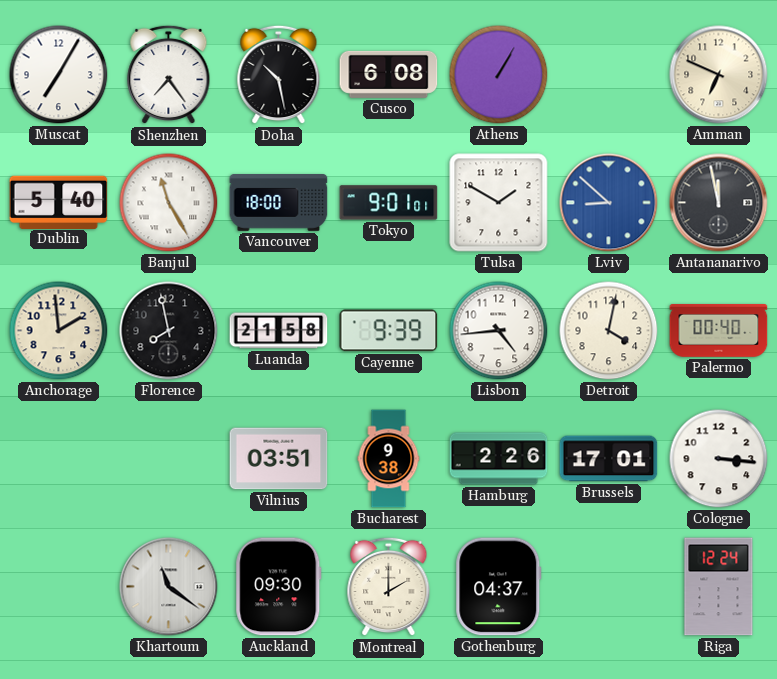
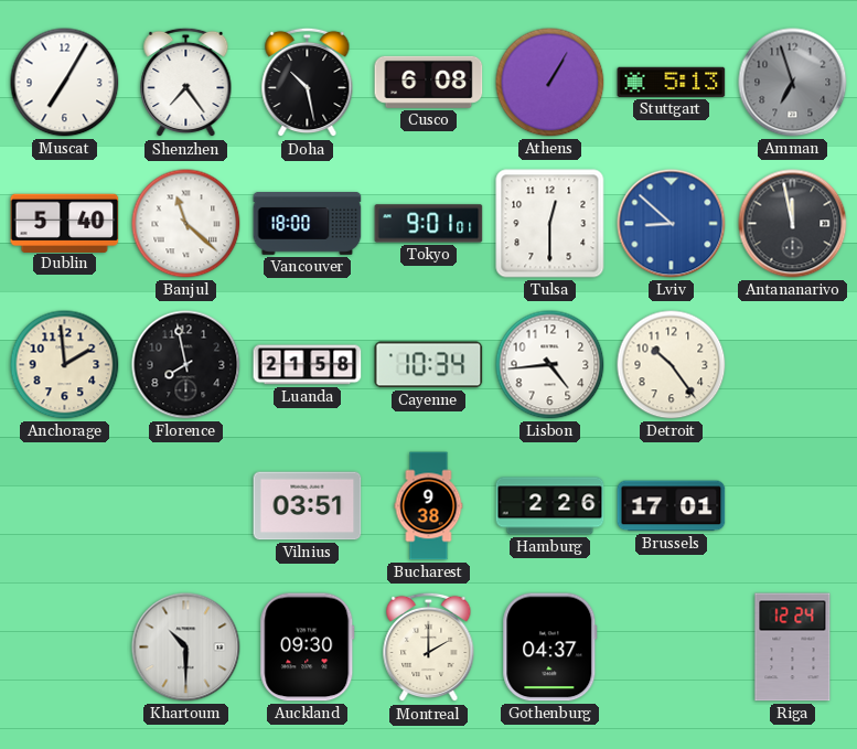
Stuttgart: none -> 5:13 (672, 82)
Amman: 6:49 -> 6:57 (793, 83)
Amman dial: cream -> grey (793, 83)
Banjul: 11:25 -> 11:22 (186, 224)
Tulsa: 1:50 -> 12:30 (550, 224)
Cayenne: 9:39 -> 10:34 (429, 365)
Detroit: 4:02 -> 10:24 (672, 365)
Palermo: 00:40 -> none (719, 331)
Cologne: 3:16 -> none (719, 459)
Khartoum: 11:21 -> 10:30 (186, 648)
